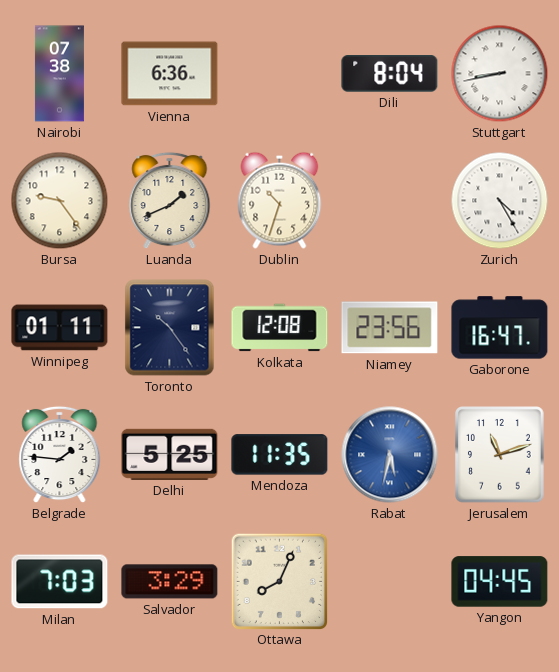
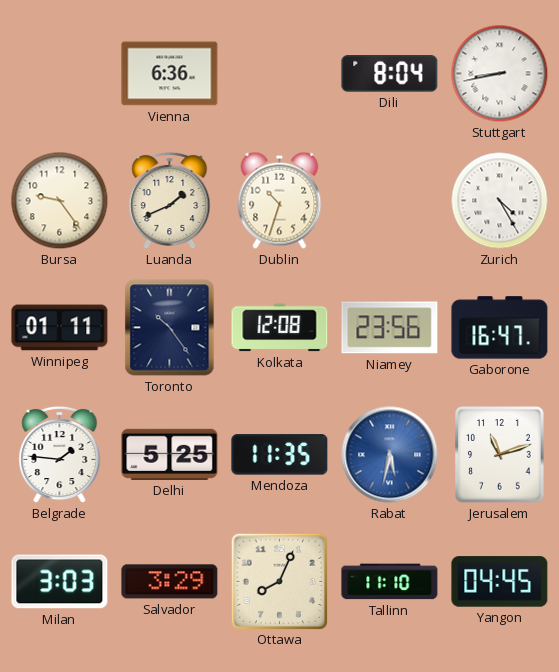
Nairobi: 07:38 -> none (59, 74)
Milan: 7:03 -> 3:03 (60, 582)
Tallinn: none -> 11:10 (390, 582)
